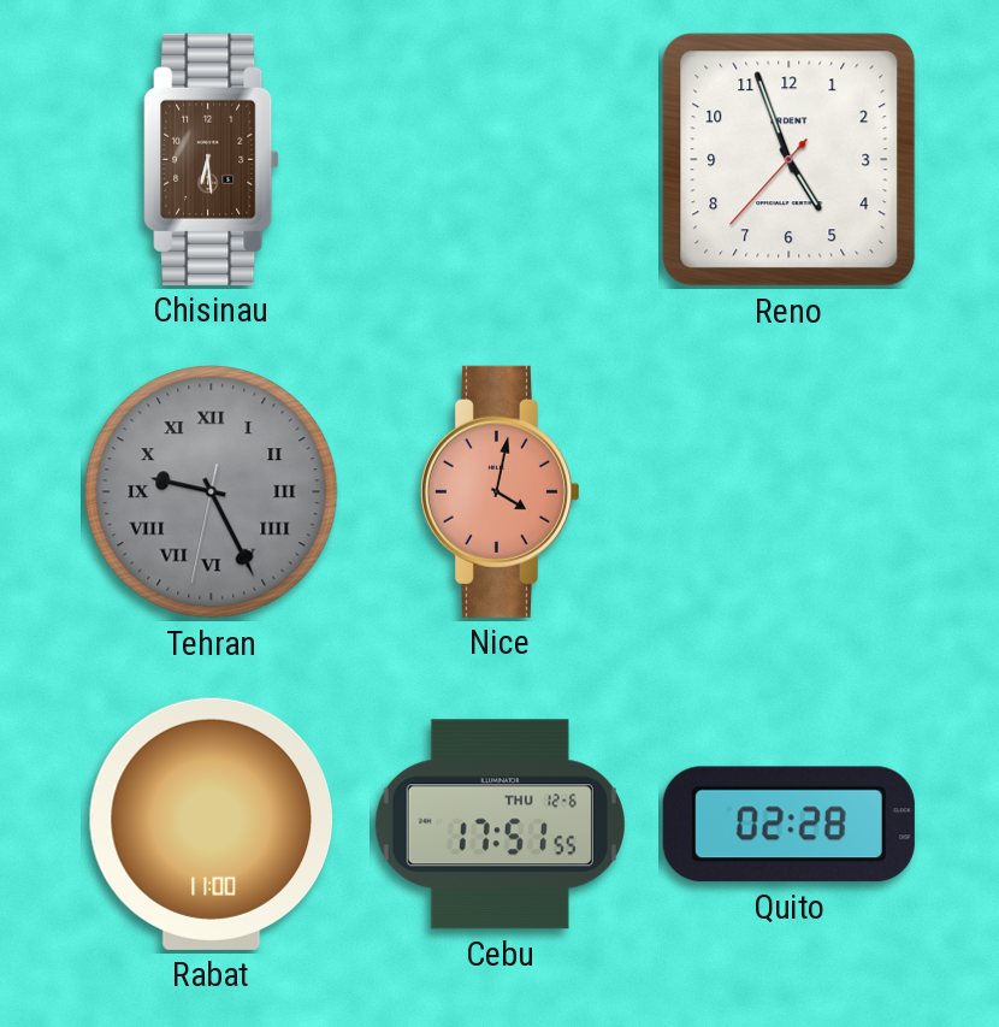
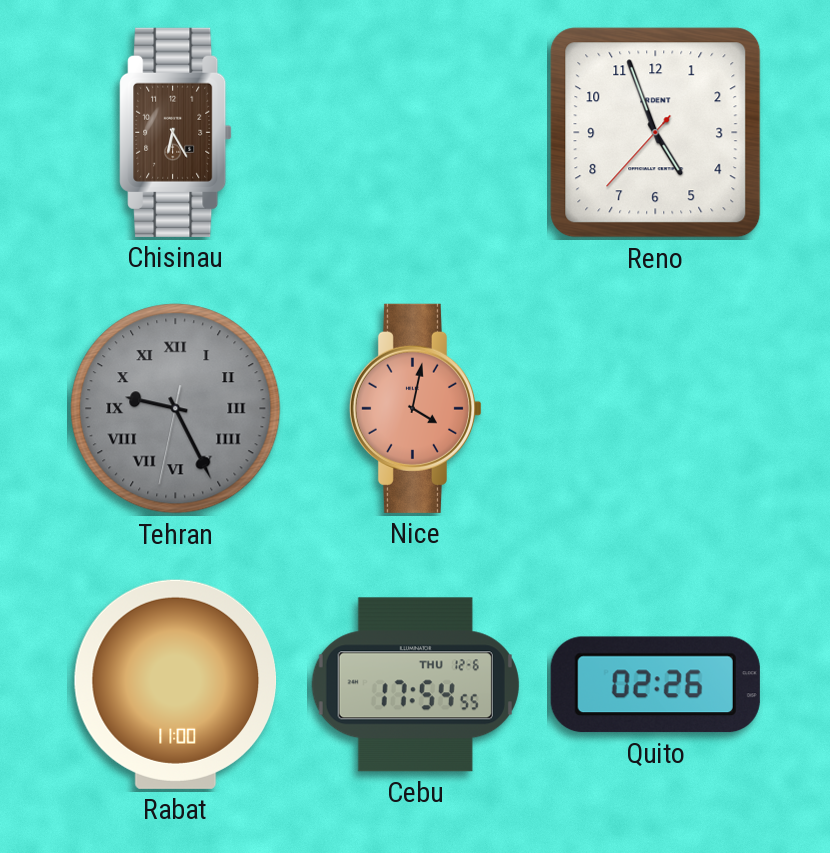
Chisinau: 6:29 -> 6:25 (176, 132)
Cebu: 17:51 -> 17:54 (415, 685)
Quito: 02:28 -> 02:26 (655, 685)
